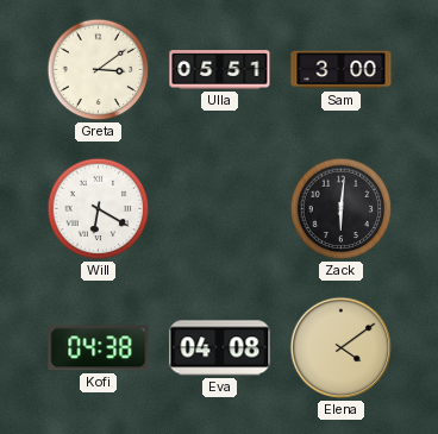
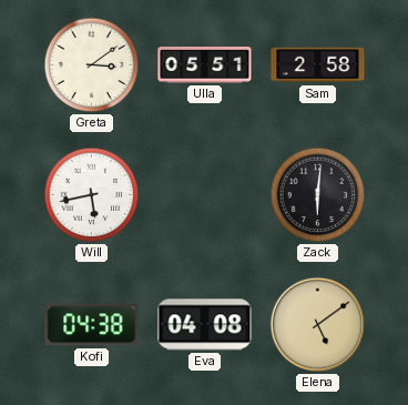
Sam: 3:00 -> 2:58 (318, 65)
Will: 6:20 -> 5:43 (92, 195)
Elena: 4:09 -> 5:09 (318, 325)
